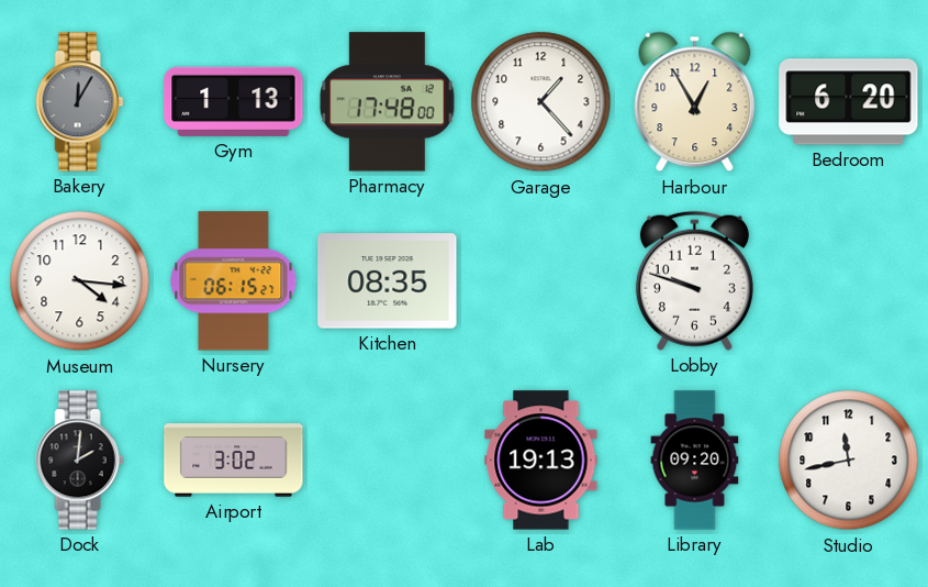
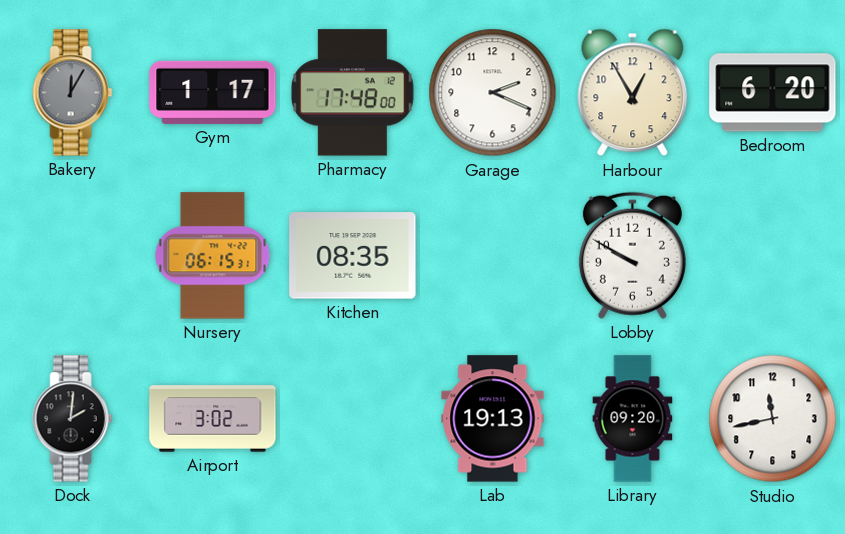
Gym: 1:13 -> 1:17 (213, 92)
Garage: 1:23 -> 2:19 (493, 93)
Museum: 4:16 -> none (80, 281)
Nursery: 06:15:27 -> 06:15:31 (213, 256)
Lobby: 9:48 -> 9:50 (632, 255)
